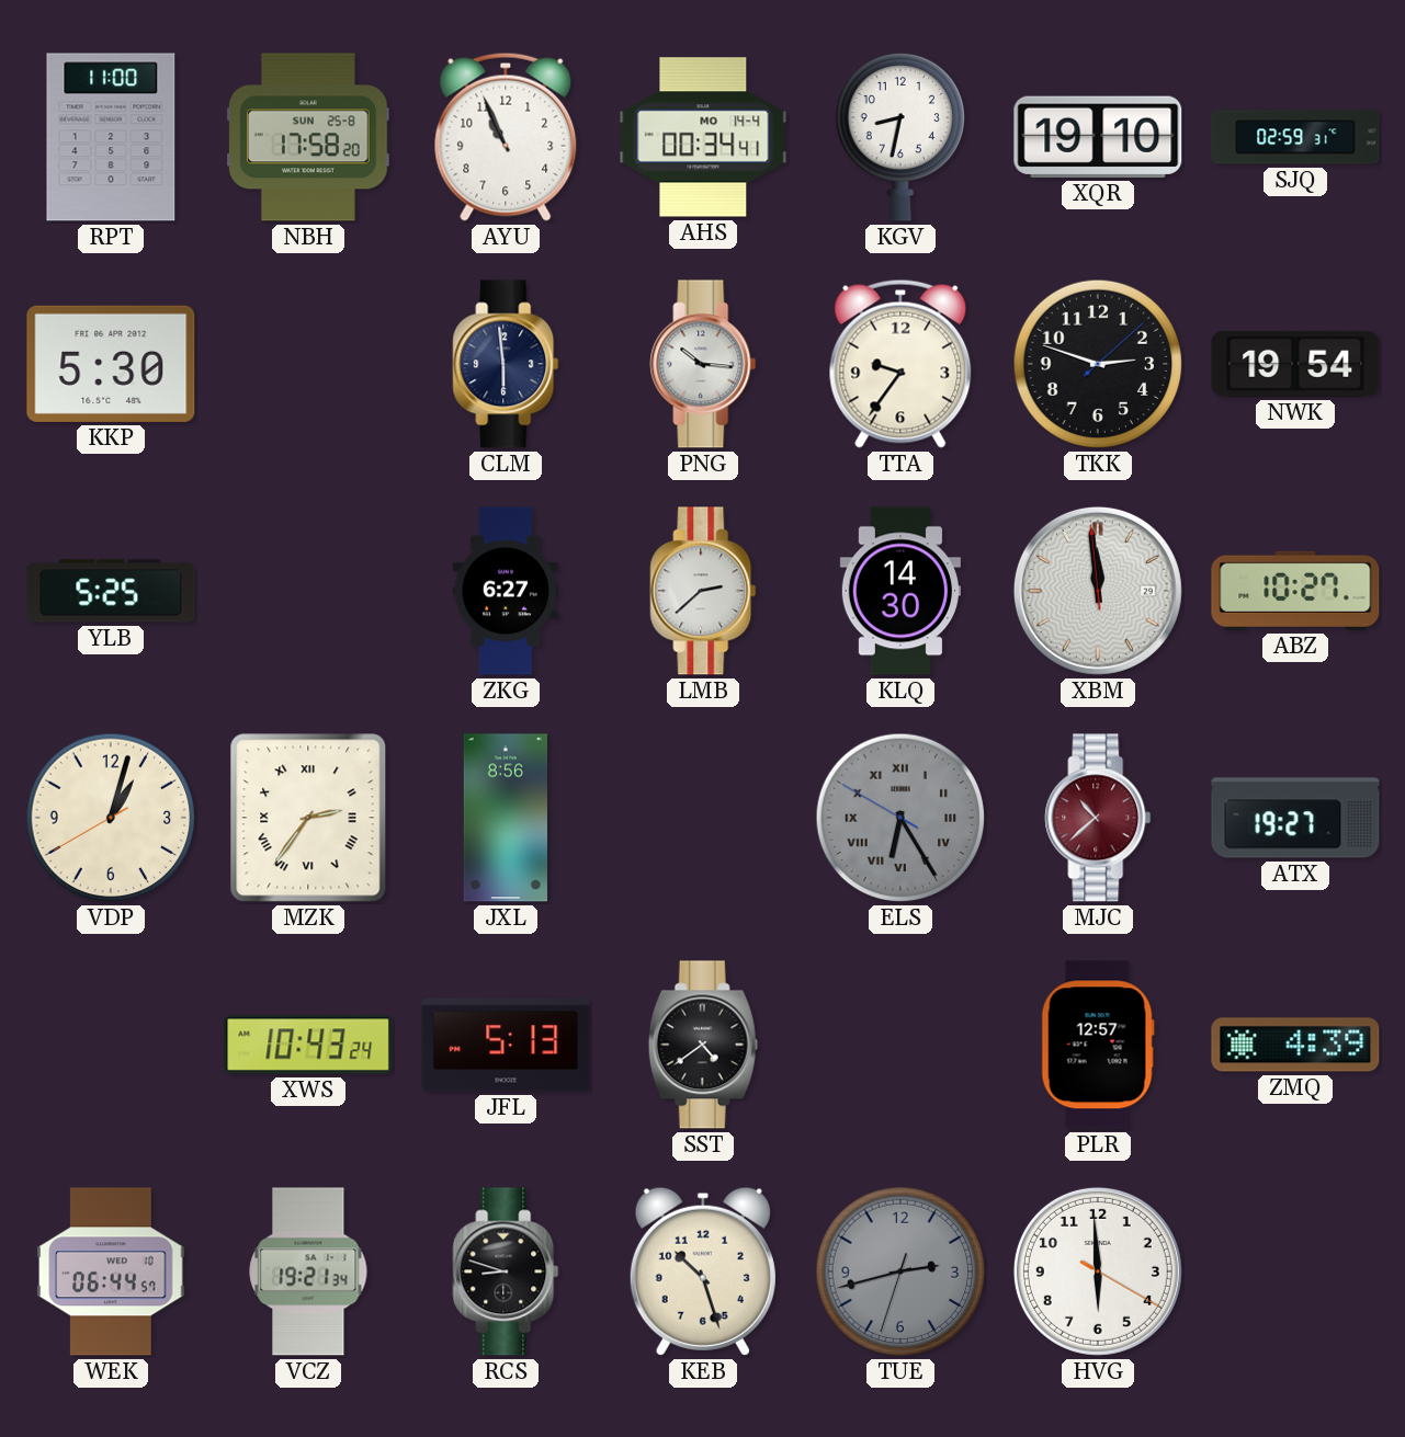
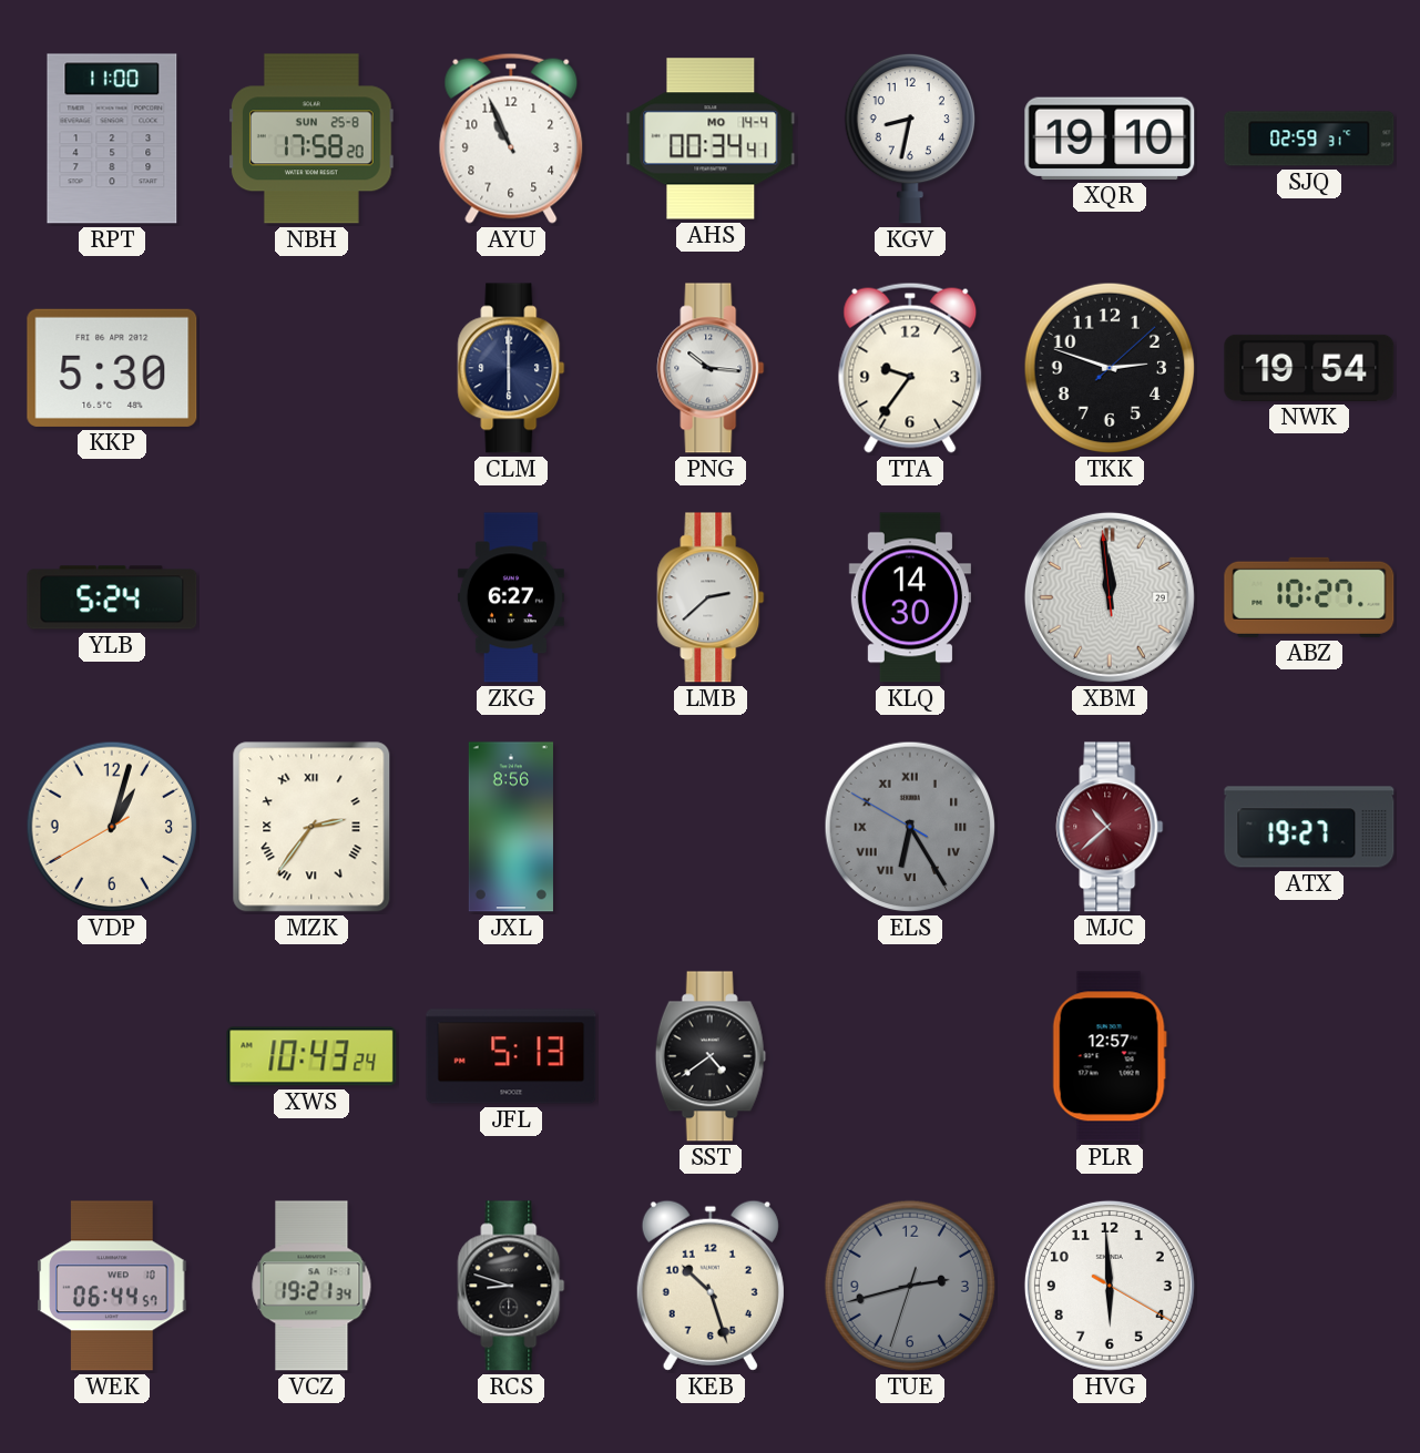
CLM: 5:59 -> 6:00 (511, 368)
YLB: 5:25 -> 5:24 (112, 597)
ZMQ: 4:39 -> none (1295, 1045)
